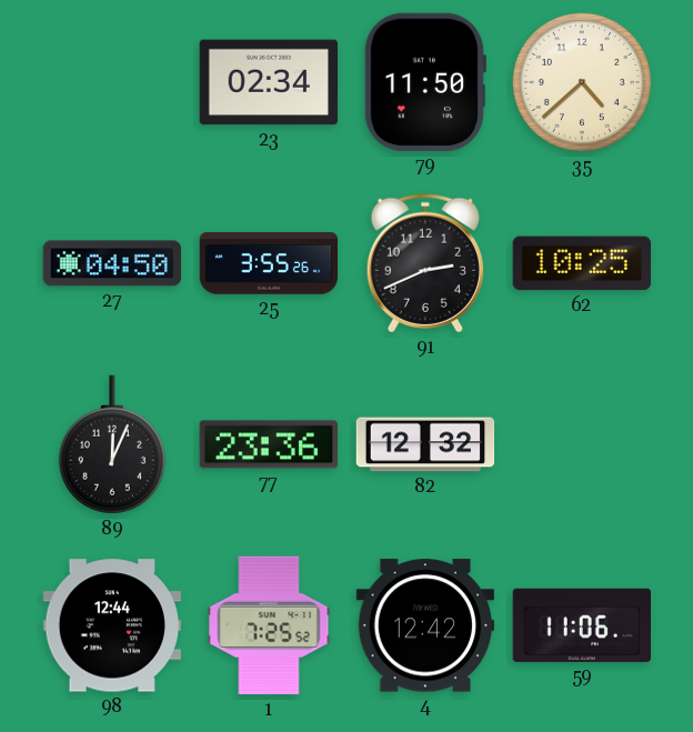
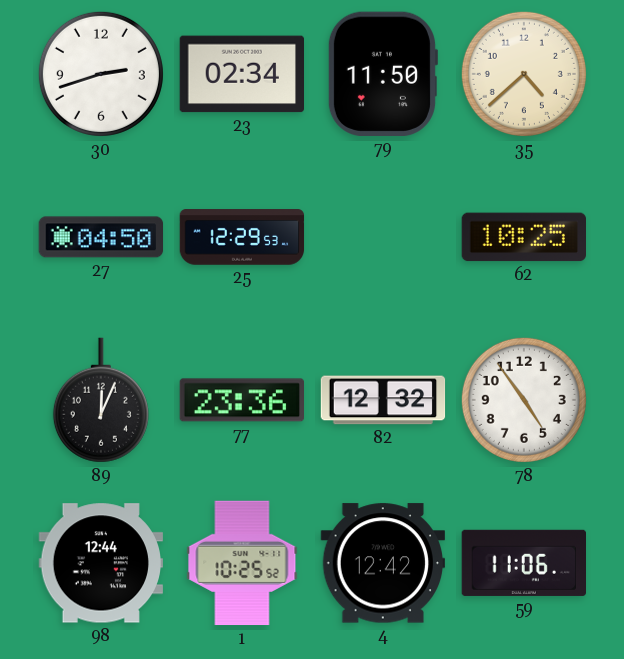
30: none -> 2:42 (101, 74)
25: 3:55 -> 12:29 (242, 237)
91: 2:41 -> none (425, 263)
78: none -> 4:54 (524, 400)
1: 7:25 -> 10:25 (242, 563)
